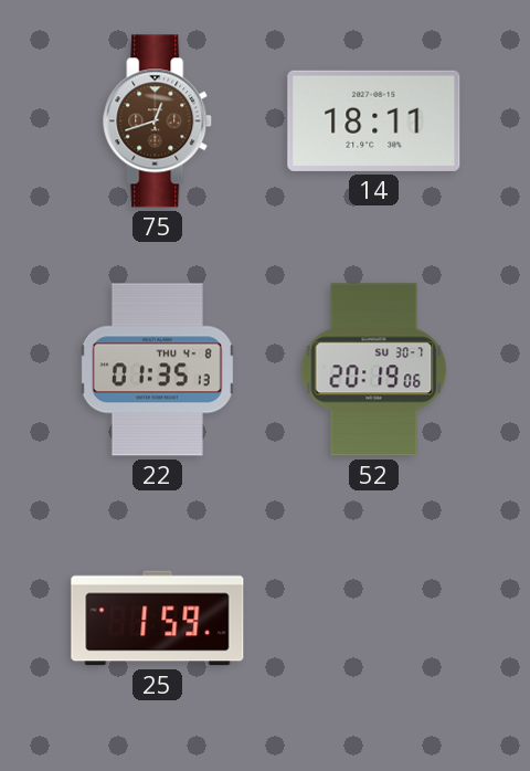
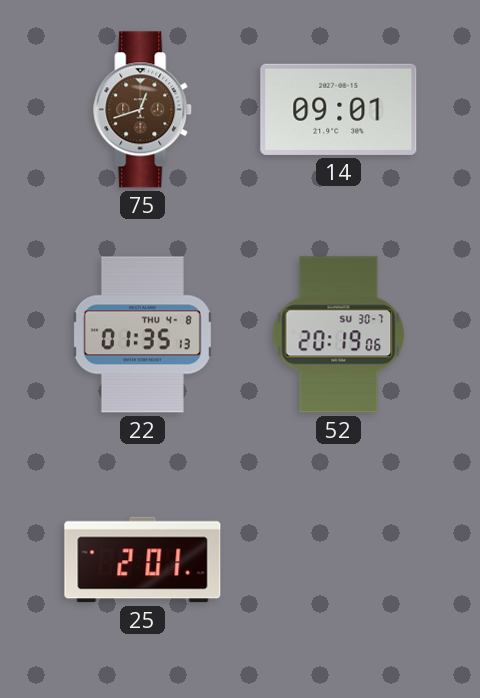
14: 18:11 -> 09:01 (339, 109)
25: 1:59 -> 2:01 (143, 560)
